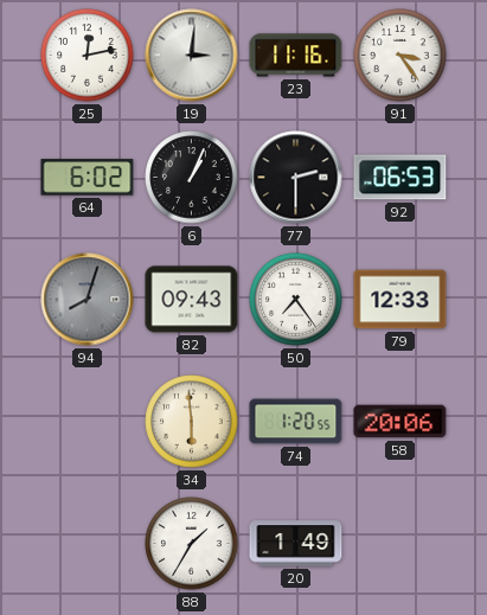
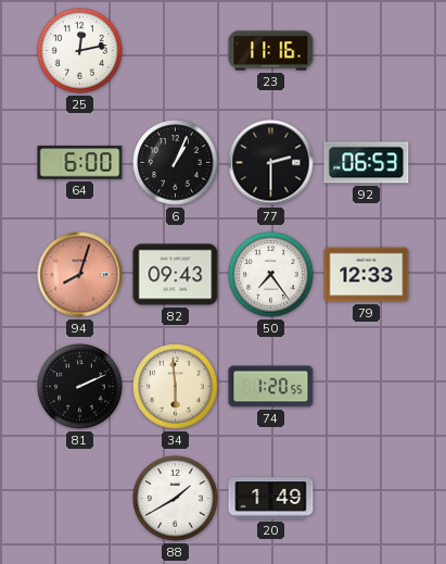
19: 3:01 -> none (192, 56)
91: 3:24 -> none (401, 56)
64: 6:02 -> 6:00 (80, 163)
94 dial: grey -> salmon (80, 275)
81: none -> 2:11 (80, 387)
58: 20:06 -> none (401, 422)
88: 1:35 -> 1:40 (176, 499)
